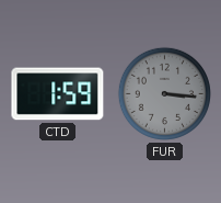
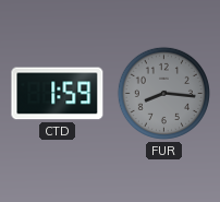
FUR: 3:16 -> 8:16 (163, 93)
